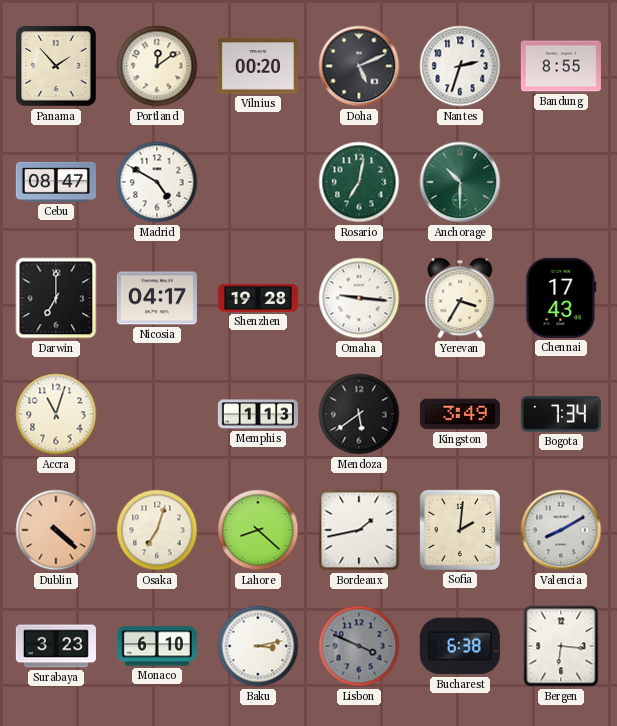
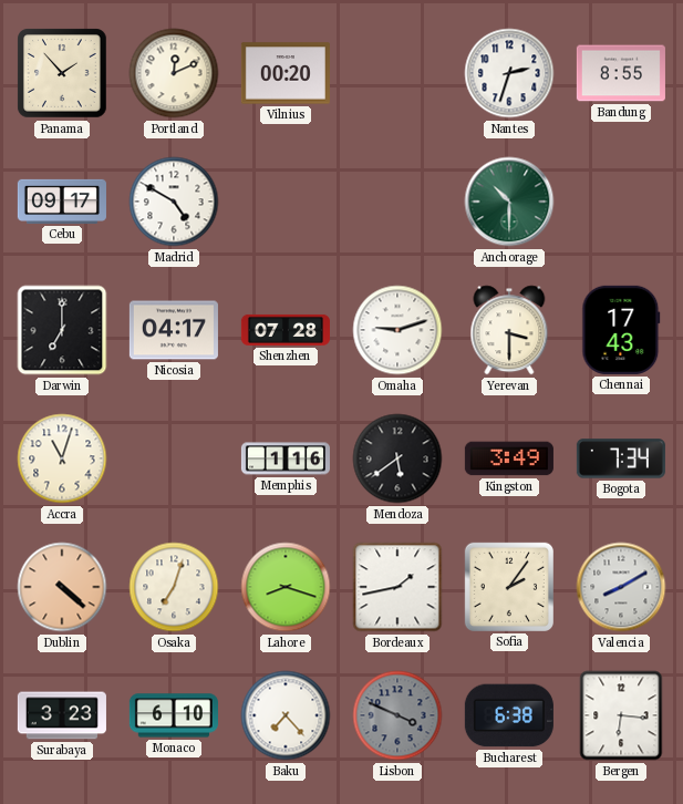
Portland: 12:09 -> 12:11 (174, 73)
Doha: 5:11 -> none (359, 66)
Cebu: 08:47 -> 09:17 (62, 202)
Rosario: 7:02 -> none (359, 182)
Shenzhen: 19:28 -> 07:28 (286, 330)
Omaha: 9:16 -> 9:12 (397, 330)
Yerevan: 3:35 -> 3:30 (509, 330)
Memphis: 1:13 -> 1:16 (286, 458)
Lahore: 8:22 -> 8:18 (286, 587)
Sofia: 2:01 -> 2:06 (509, 587)
Baku: 3:13 -> 7:23 (286, 715)
